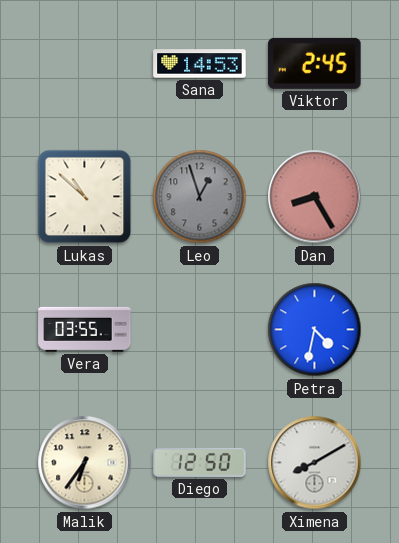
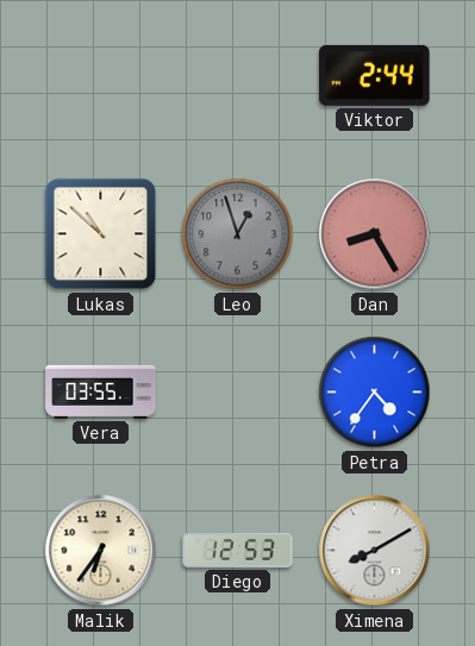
Sana: 14:53 -> none (200, 64)
Viktor: 2:45 -> 2:44 (375, 75)
Petra: 4:32 -> 4:36 (375, 393)
Diego: 12:50 -> 12:53 (238, 550)
